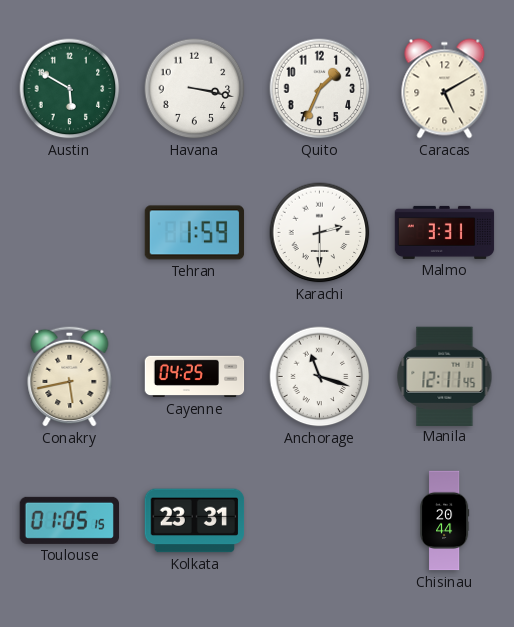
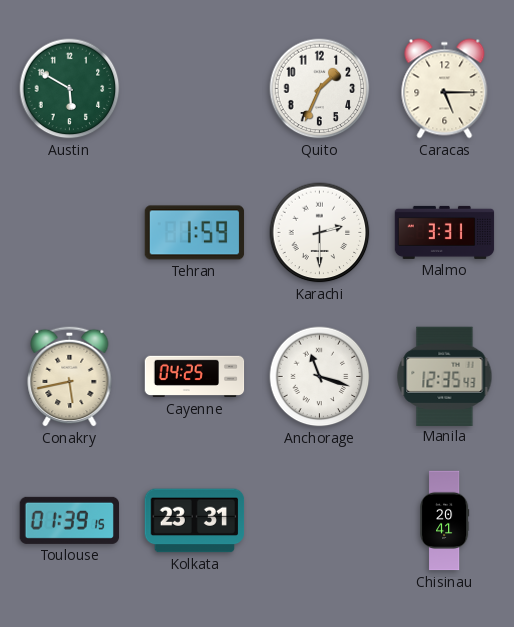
Havana: 3:17 -> none (195, 89)
Caracas: 5:10 -> 5:15 (445, 89)
Manila: 12:11 -> 12:35 (445, 376)
Toulouse: 01:05 -> 01:39 (69, 520)
Chisinau: 20:44 -> 20:41 (445, 521)
